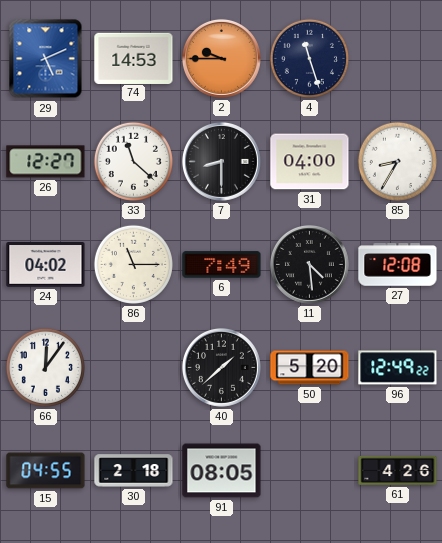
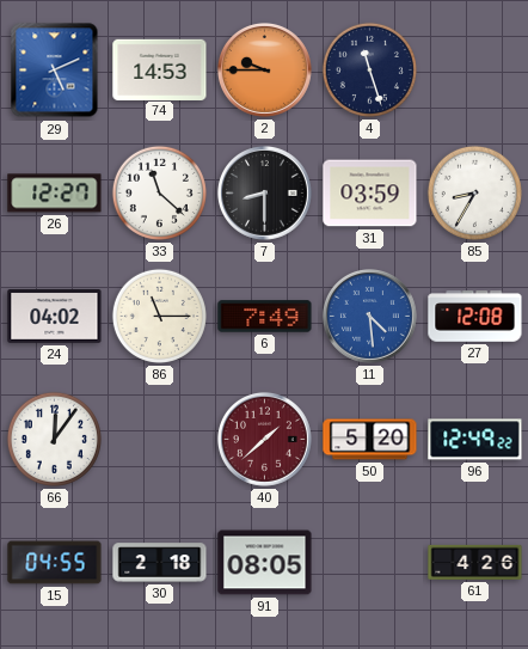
31: 04:00 -> 03:59 (370, 194)
11 dial: black -> blue (369, 316)
40 dial: black -> burgundy (264, 439)
